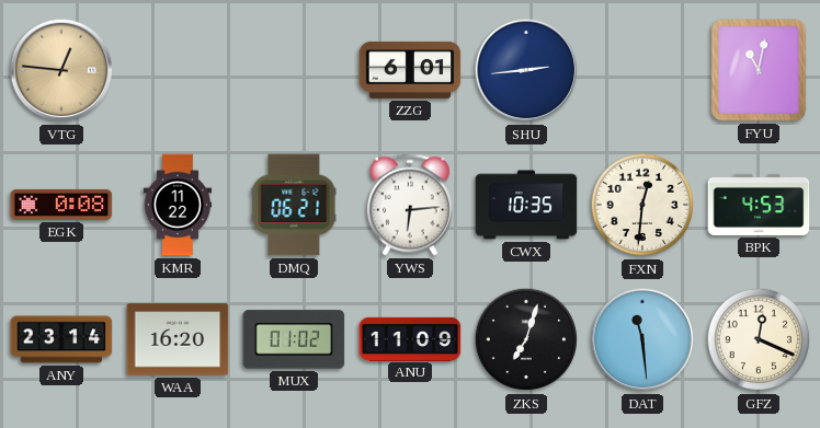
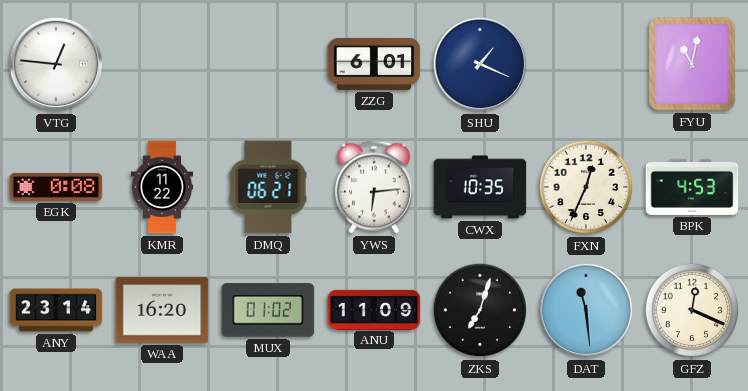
VTG dial: champagne -> white (56, 64)
SHU: 2:44 -> 1:19 (480, 64)
FXN: 12:31 -> 12:34 (586, 187)
